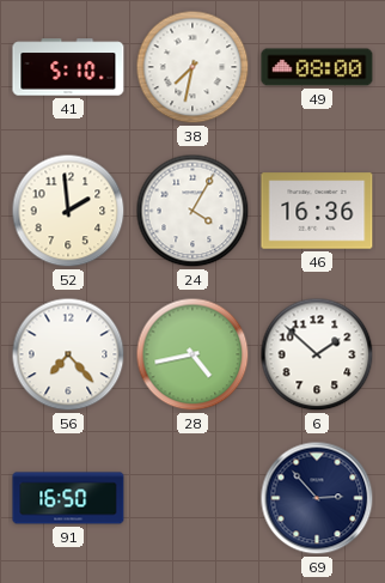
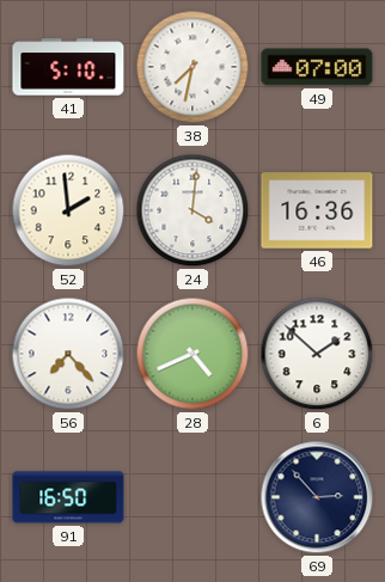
49: 08:00 -> 07:00 (317, 67)
24: 4:05 -> 4:01 (192, 210)
28: 4:43 -> 4:41 (192, 354)
